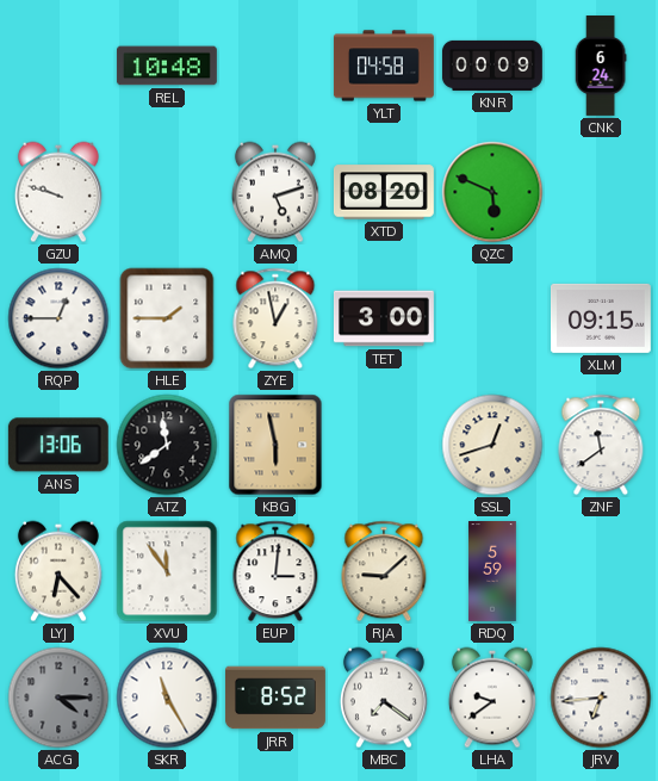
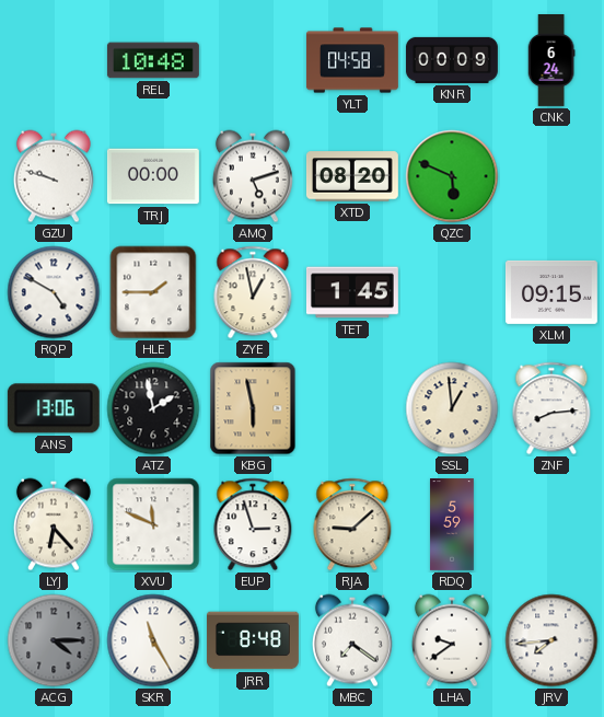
TRJ: none -> 00:00 (153, 176)
RQP: 12:45 -> 4:50 (54, 292)
TET: 3:00 -> 1:45 (352, 292)
ATZ: 11:39 -> 1:58 (153, 408)
SSL: 12:42 -> 12:59 (452, 408)
ZNF: 11:39 -> 8:14 (551, 408)
XVU: 11:54 -> 11:49 (153, 524)
EUP: 3:01 -> 2:57 (253, 524)
JRR: 8:52 -> 8:48 (254, 640)
JRV: 6:44 -> 7:44 (551, 640)
